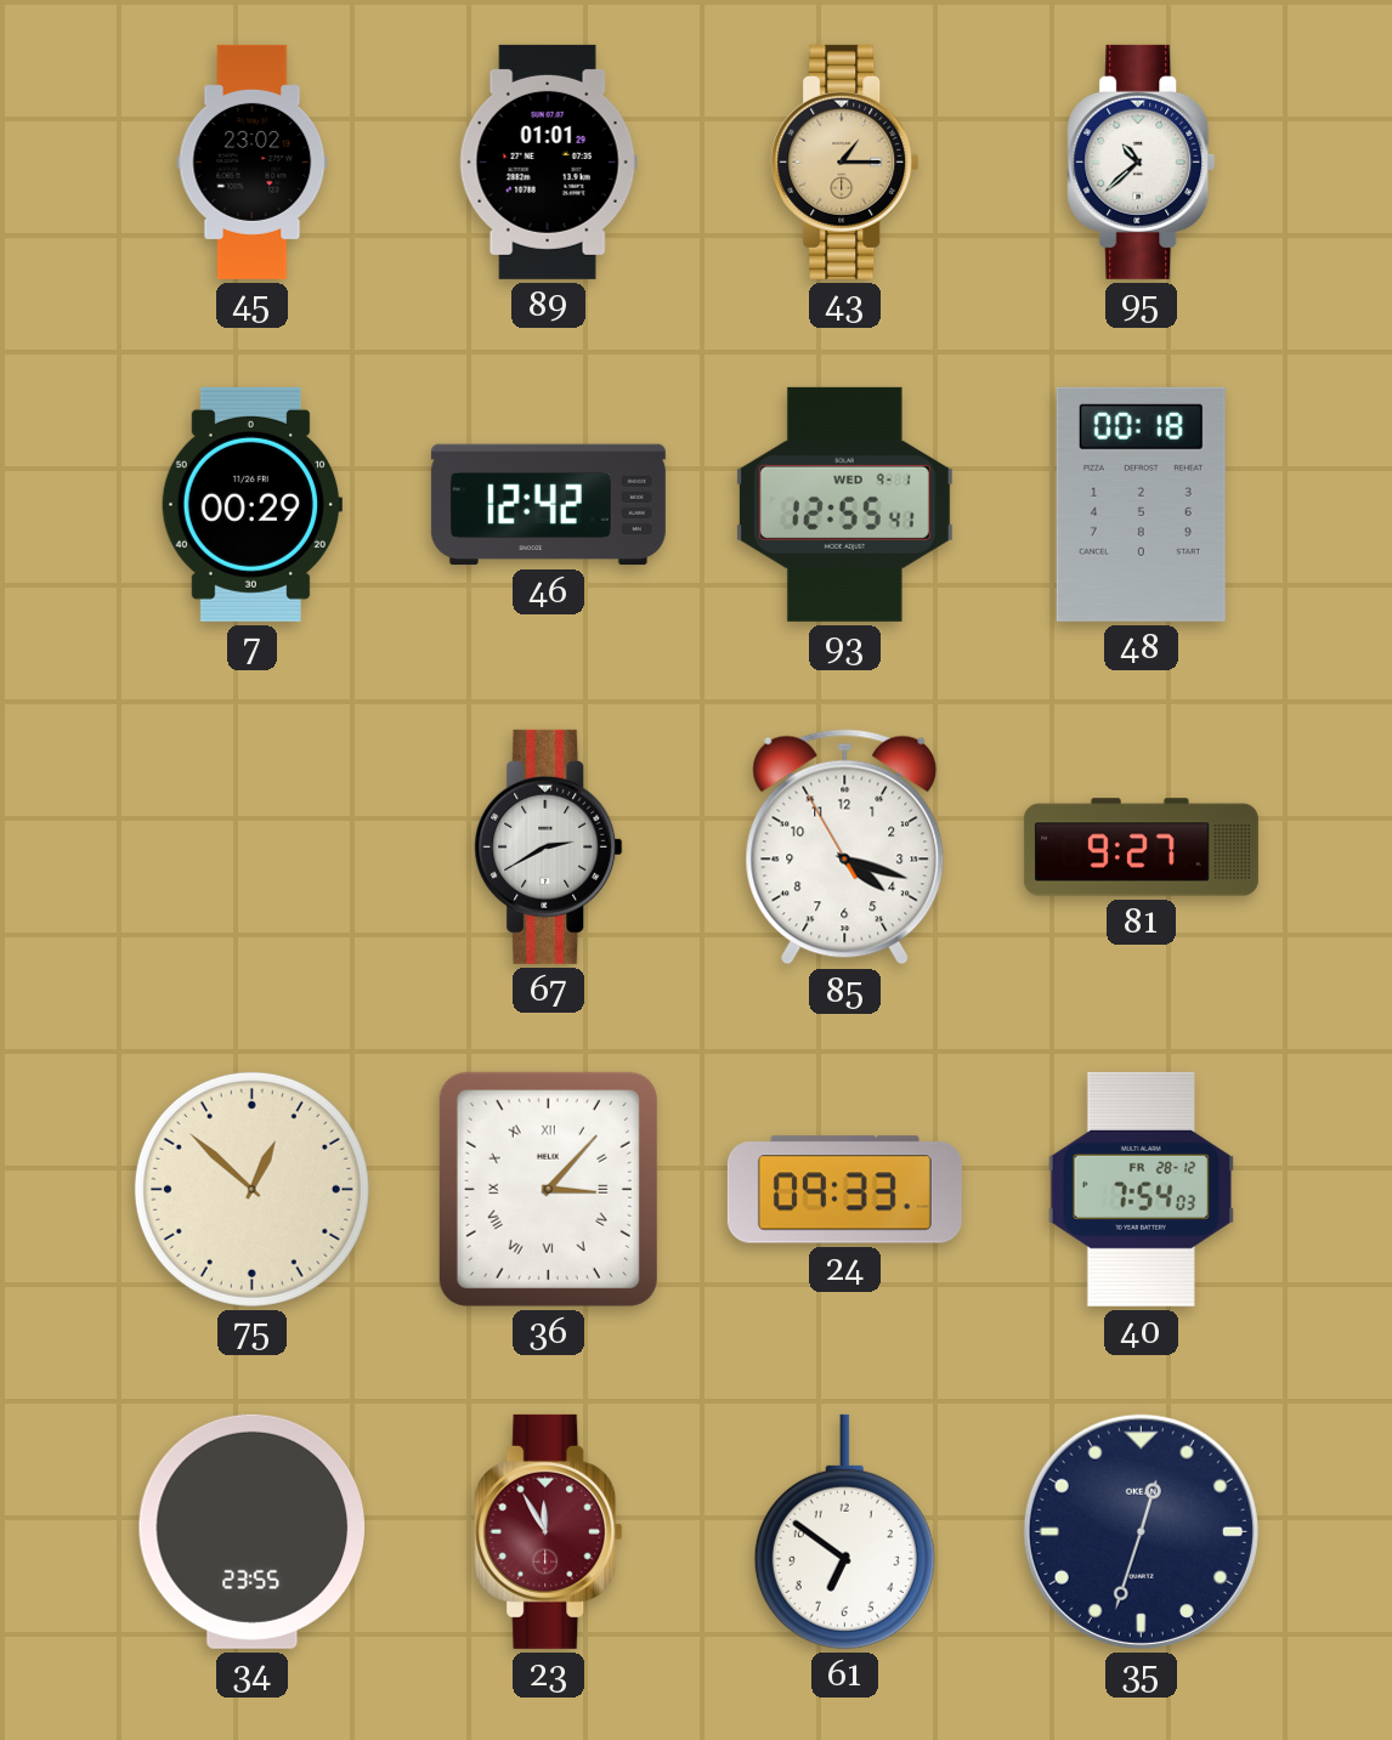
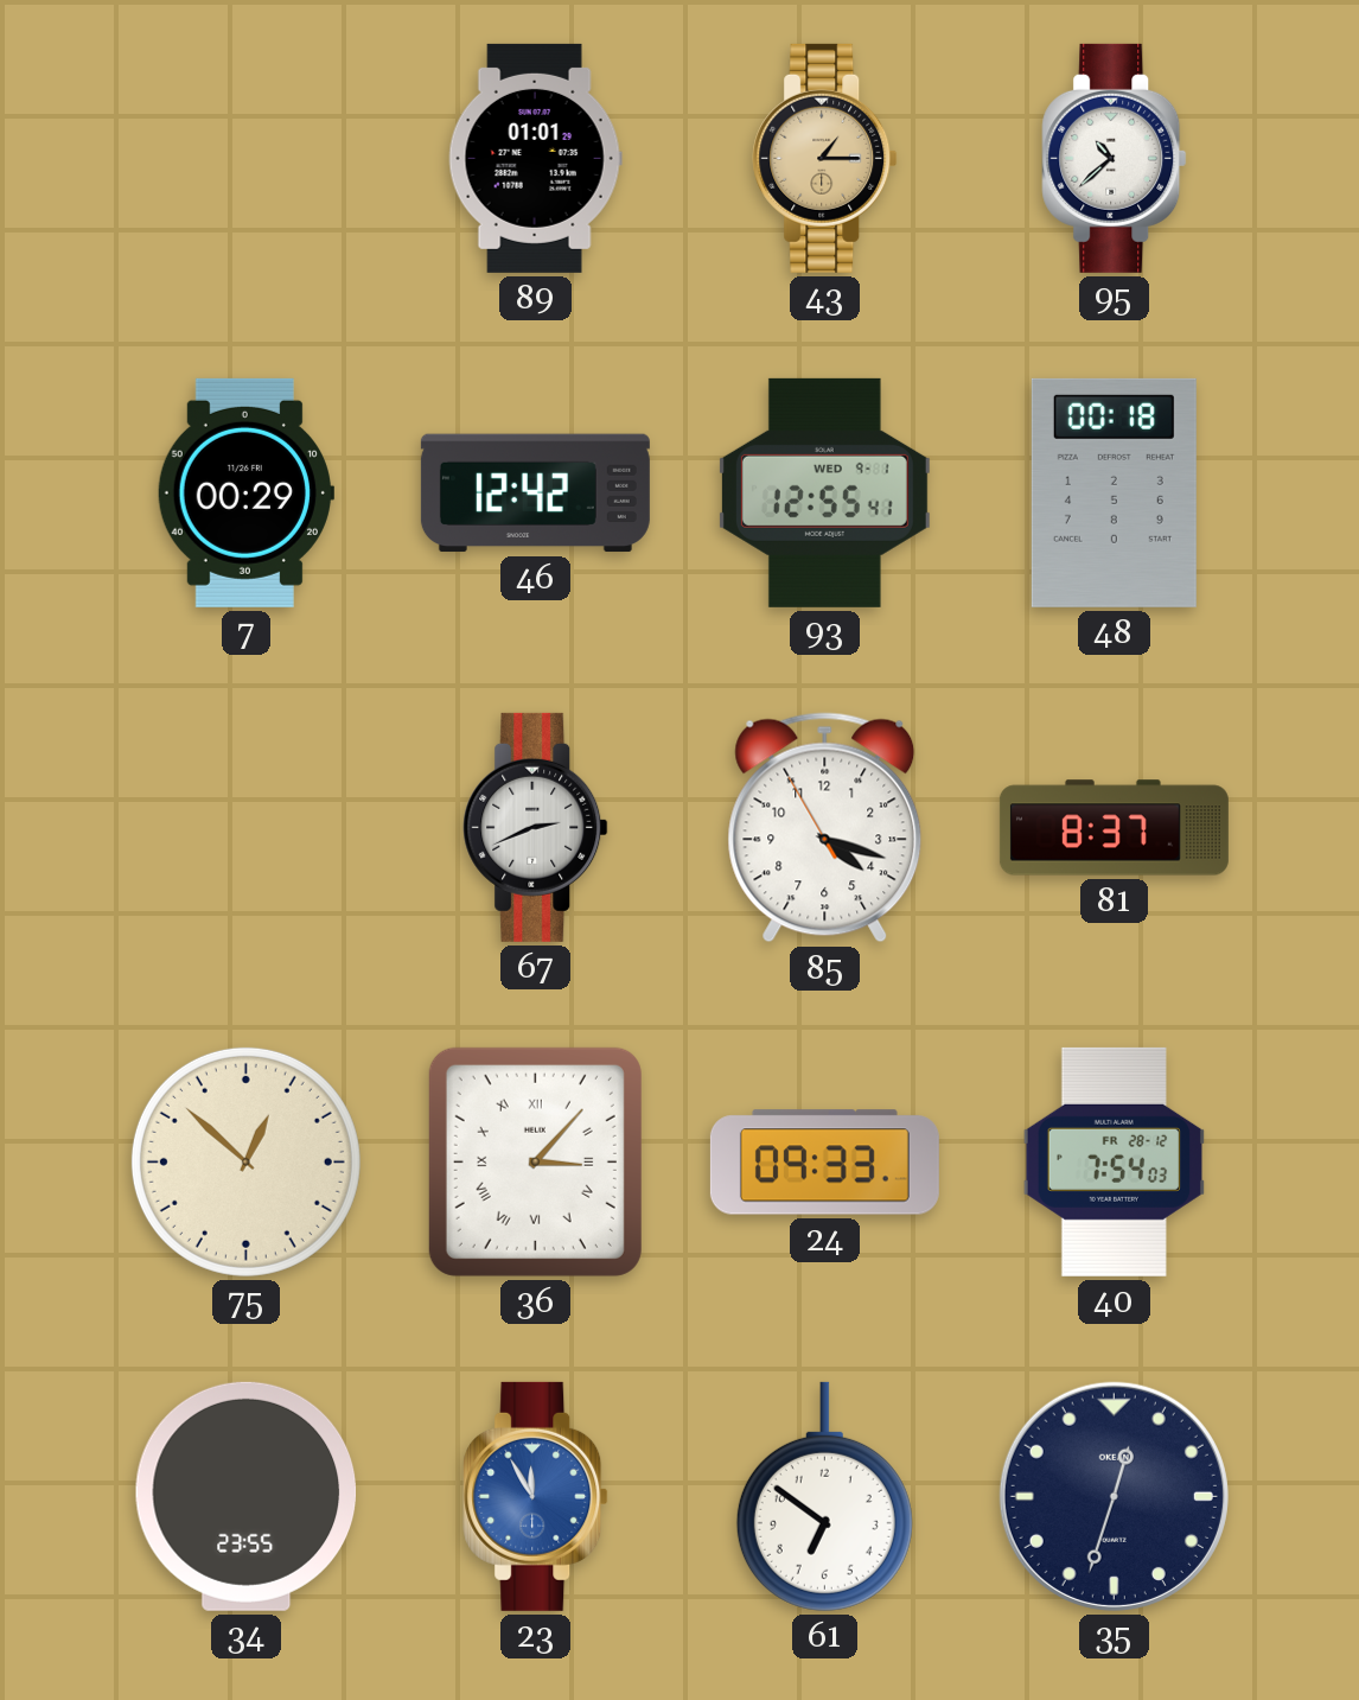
45: 23:02 -> none (253, 161)
67: 2:40 -> 2:41 (536, 827)
81: 9:27 -> 8:37 (1114, 828)
23 dial: burgundy -> blue (536, 1496)
